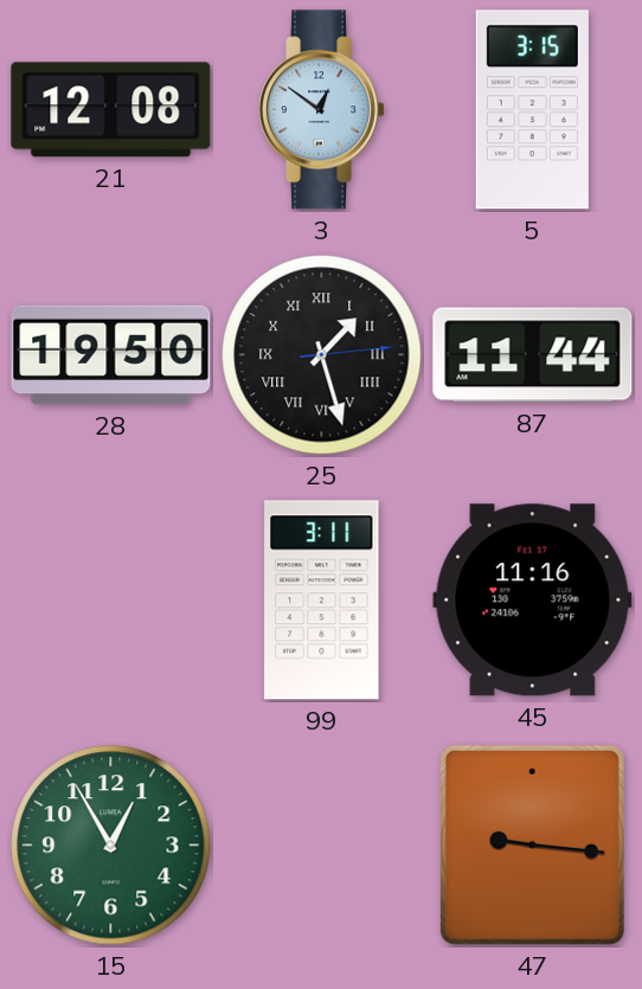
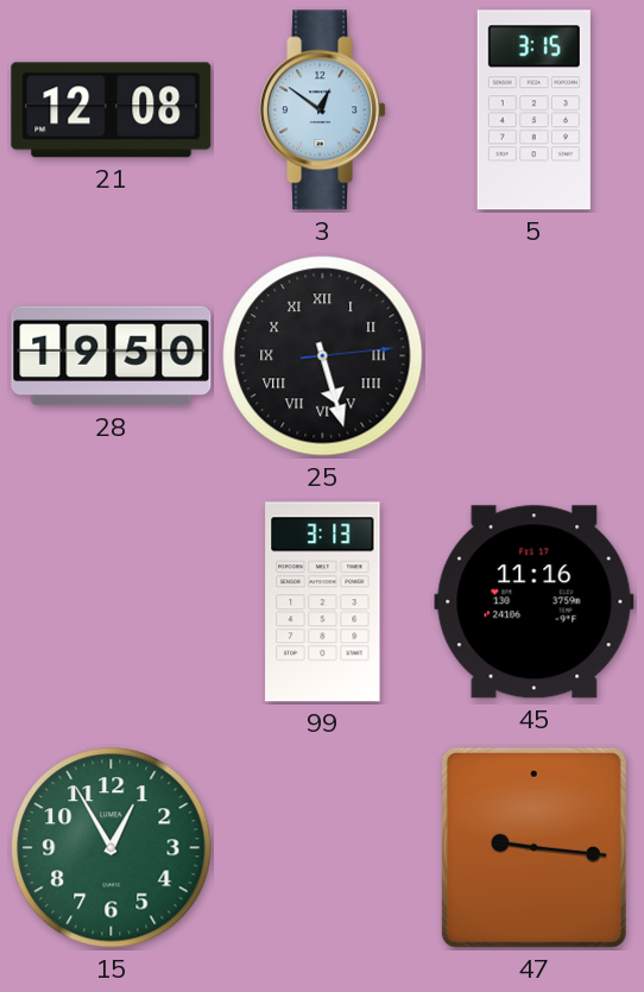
25: 1:27 -> 5:27 (323, 356)
87: 11:44 -> none (533, 355)
99: 3:11 -> 3:13 (323, 602)
